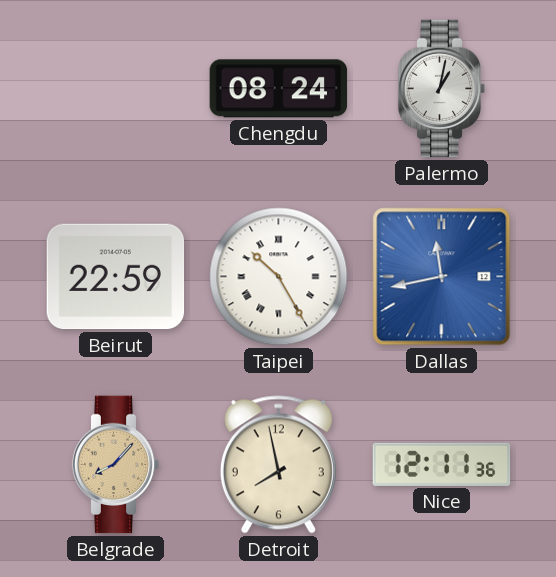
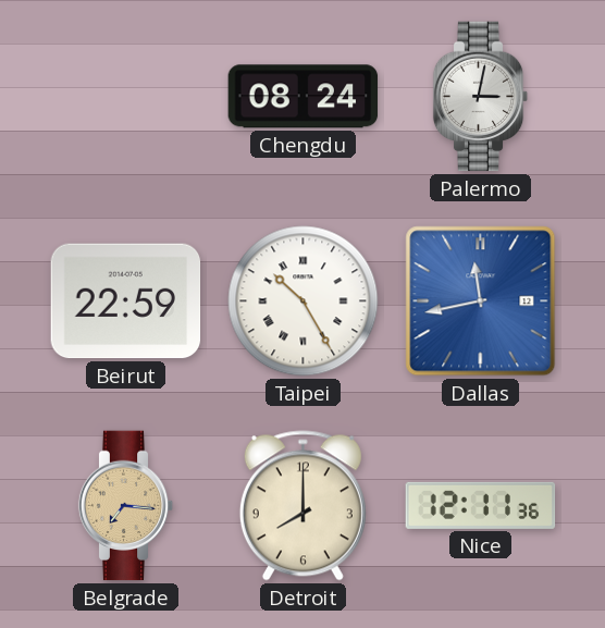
Palermo: 1:02 -> 3:02 (481, 97)
Belgrade: 8:07 -> 7:16 (126, 506)
Detroit: 7:58 -> 8:00 (302, 506)
